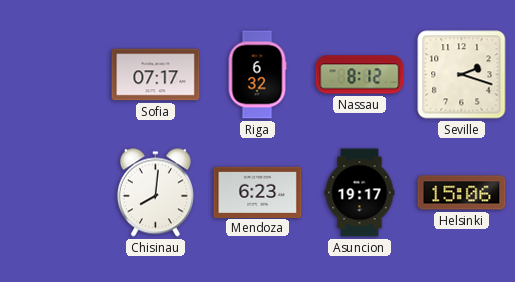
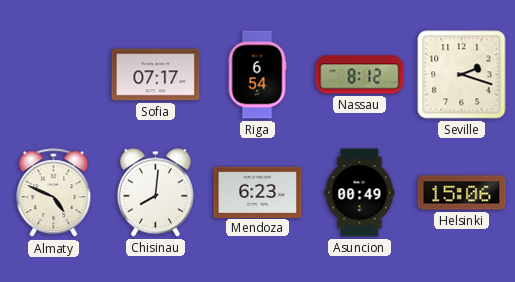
Riga: 6:32 -> 6:54 (257, 75)
Almaty: none -> 4:49 (54, 193)
Asuncion: 19:17 -> 00:49 (360, 193)
